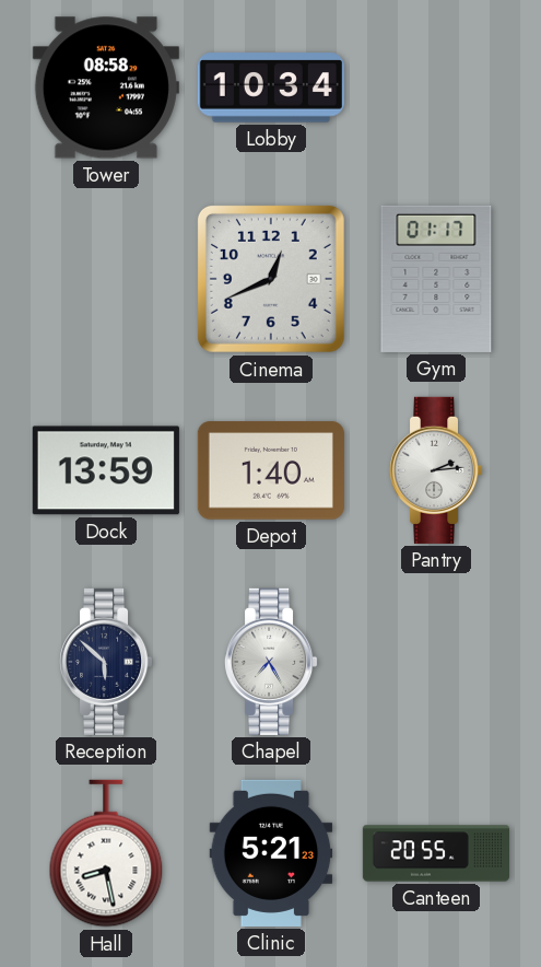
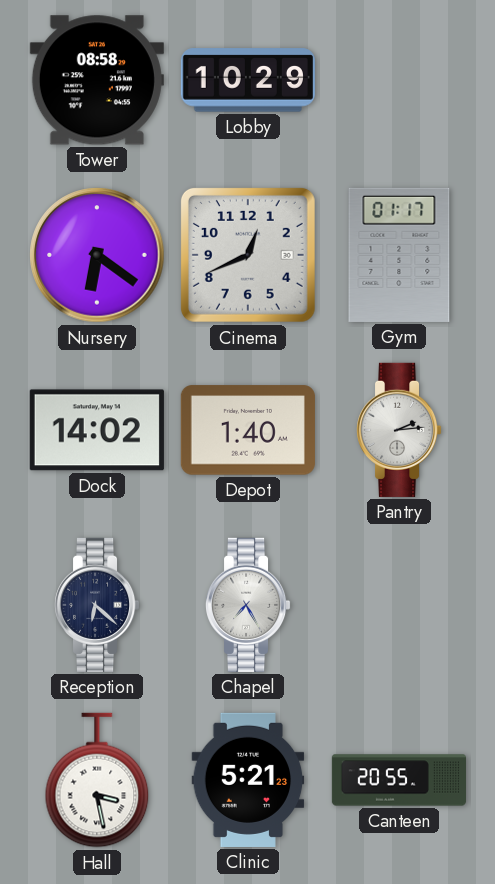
Lobby: 10:34 -> 10:29 (248, 80)
Nursery: none -> 6:21 (97, 255)
Dock: 13:59 -> 14:02 (97, 430)
Reception: 5:52 -> 6:22 (98, 605)
Hall: 8:28 -> 3:28 (97, 780)
